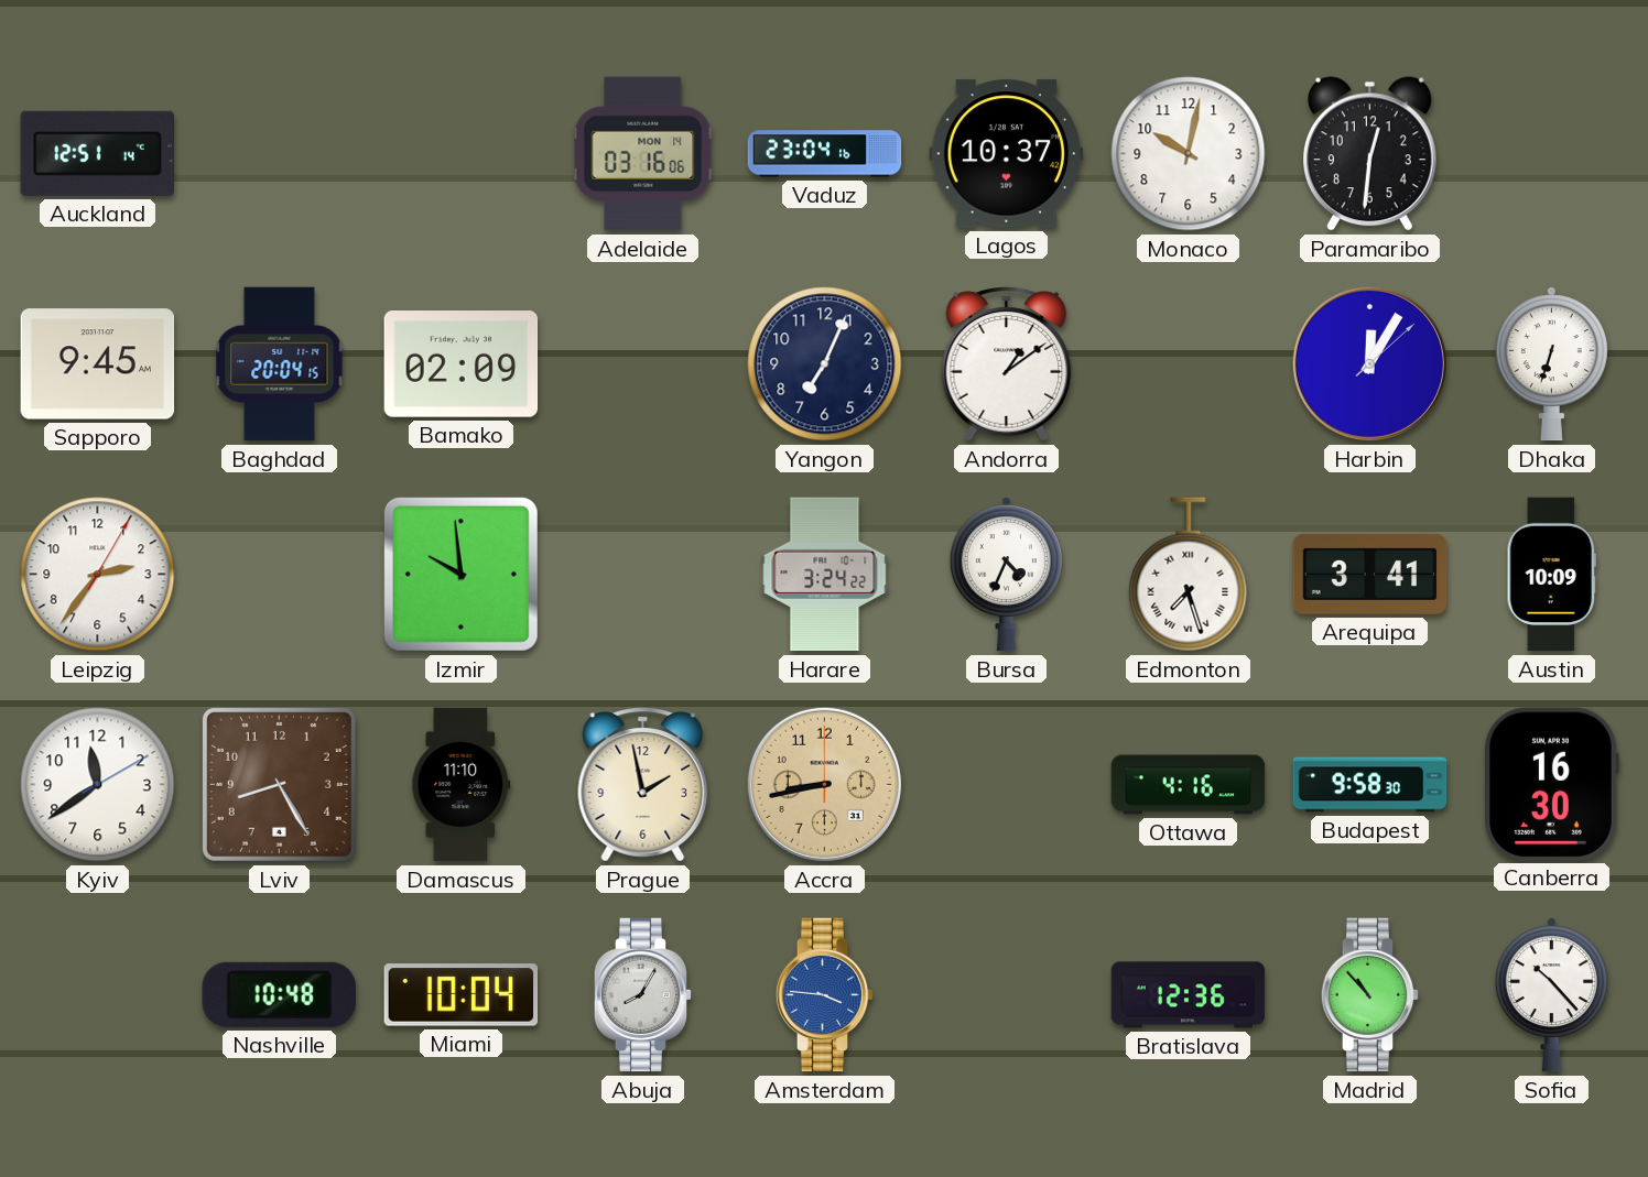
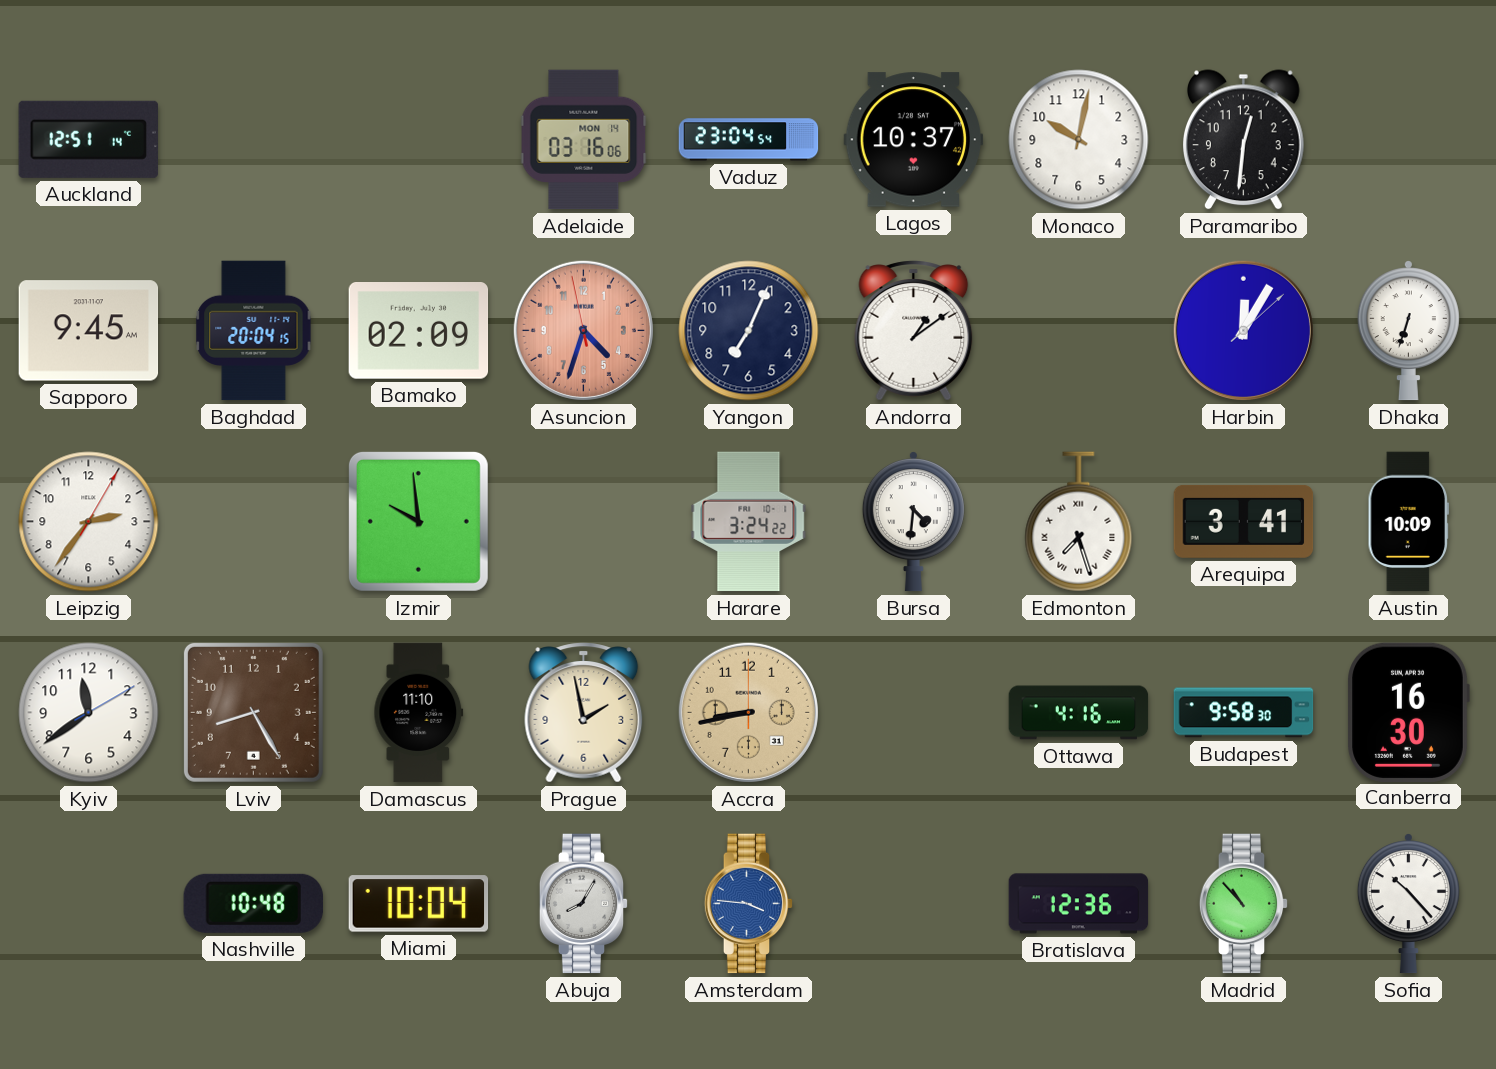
Vaduz: 23:04:16 -> 23:04:54 (749, 140)
Asuncion: none -> 4:32 (583, 330)
Bursa: 4:34 -> 4:31 (913, 522)
